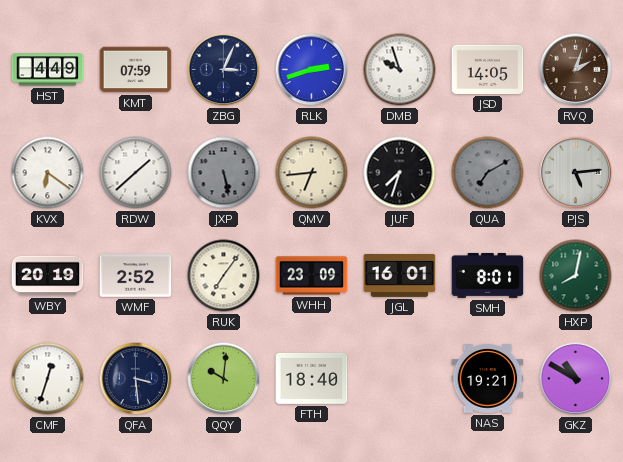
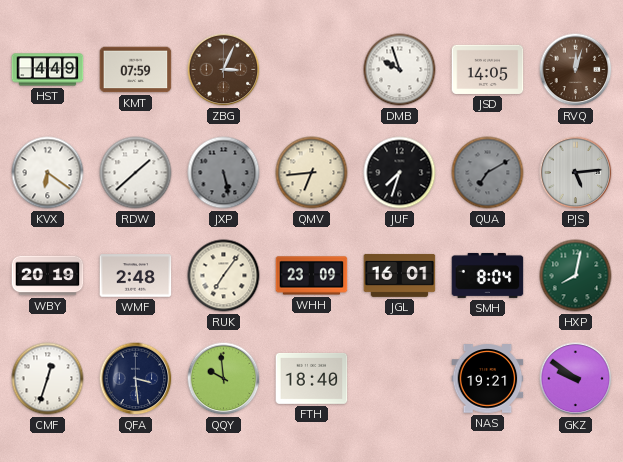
ZBG dial: navy -> brown (224, 70)
RLK: 2:42 -> none (312, 70)
RVQ: 2:03 -> 12:03 (576, 70)
WMF: 2:52 -> 2:48 (136, 276)
SMH: 8:01 -> 8:04 (488, 275)
QQY: 10:01 -> 9:59 (224, 379)
GKZ: 10:50 -> 9:51 (576, 379)
